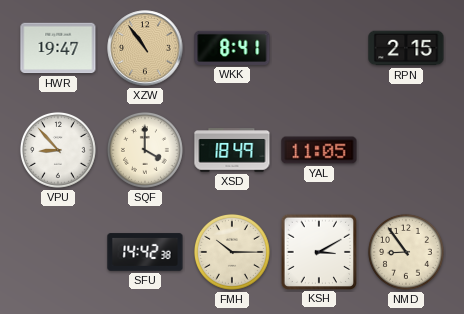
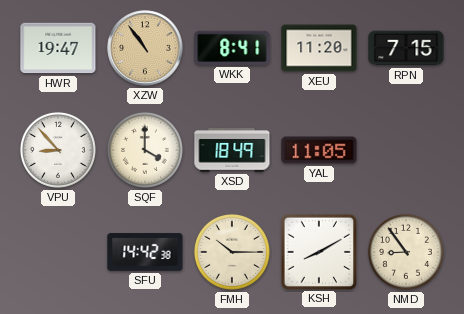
XEU: none -> 11:20 (319, 48)
RPN: 2:15 -> 7:15 (406, 48)
KSH: 3:10 -> 8:10 (318, 251)
